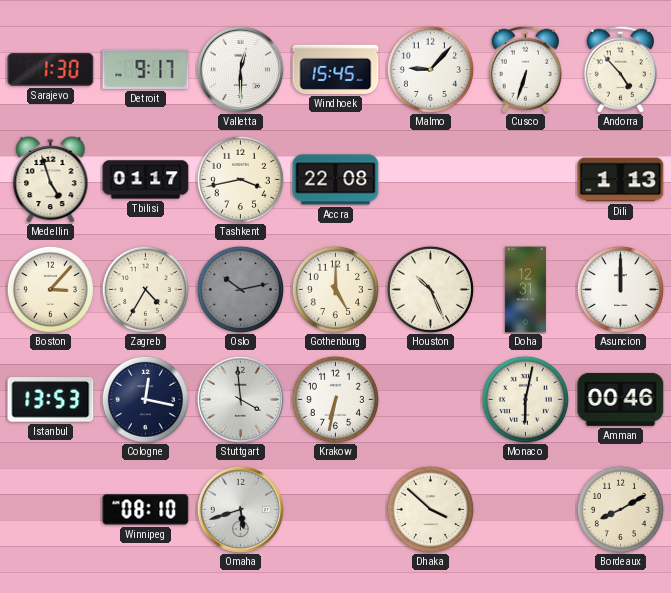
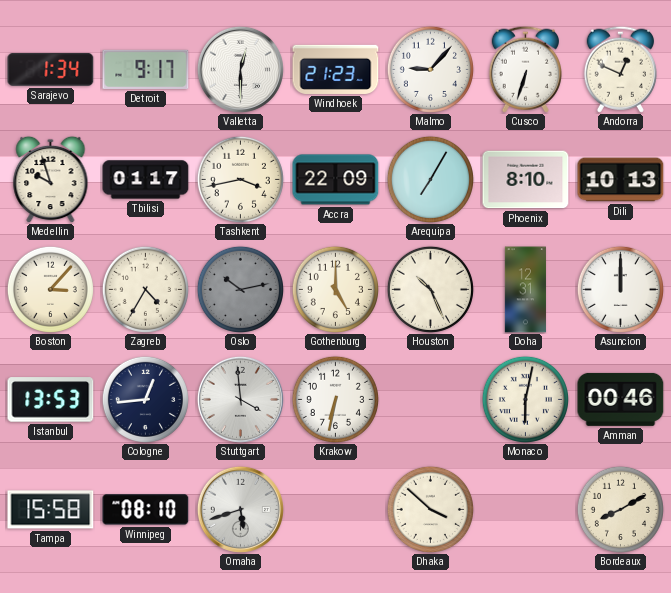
Sarajevo: 1:30 -> 1:34 (51, 69)
Windhoek: 15:45 -> 21:23 (336, 69)
Andorra: 4:53 -> 12:49 (620, 69)
Medellin: 4:57 -> 9:57 (51, 179)
Accra: 22:08 -> 22:09 (336, 180)
Arequipa: none -> 7:05 (430, 179)
Phoenix: none -> 8:10 (526, 180)
Dili: 1:13 -> 10:13 (621, 180)
Cologne: 12:17 -> 12:44 (145, 399)
Tampa: none -> 15:58 (51, 510)
